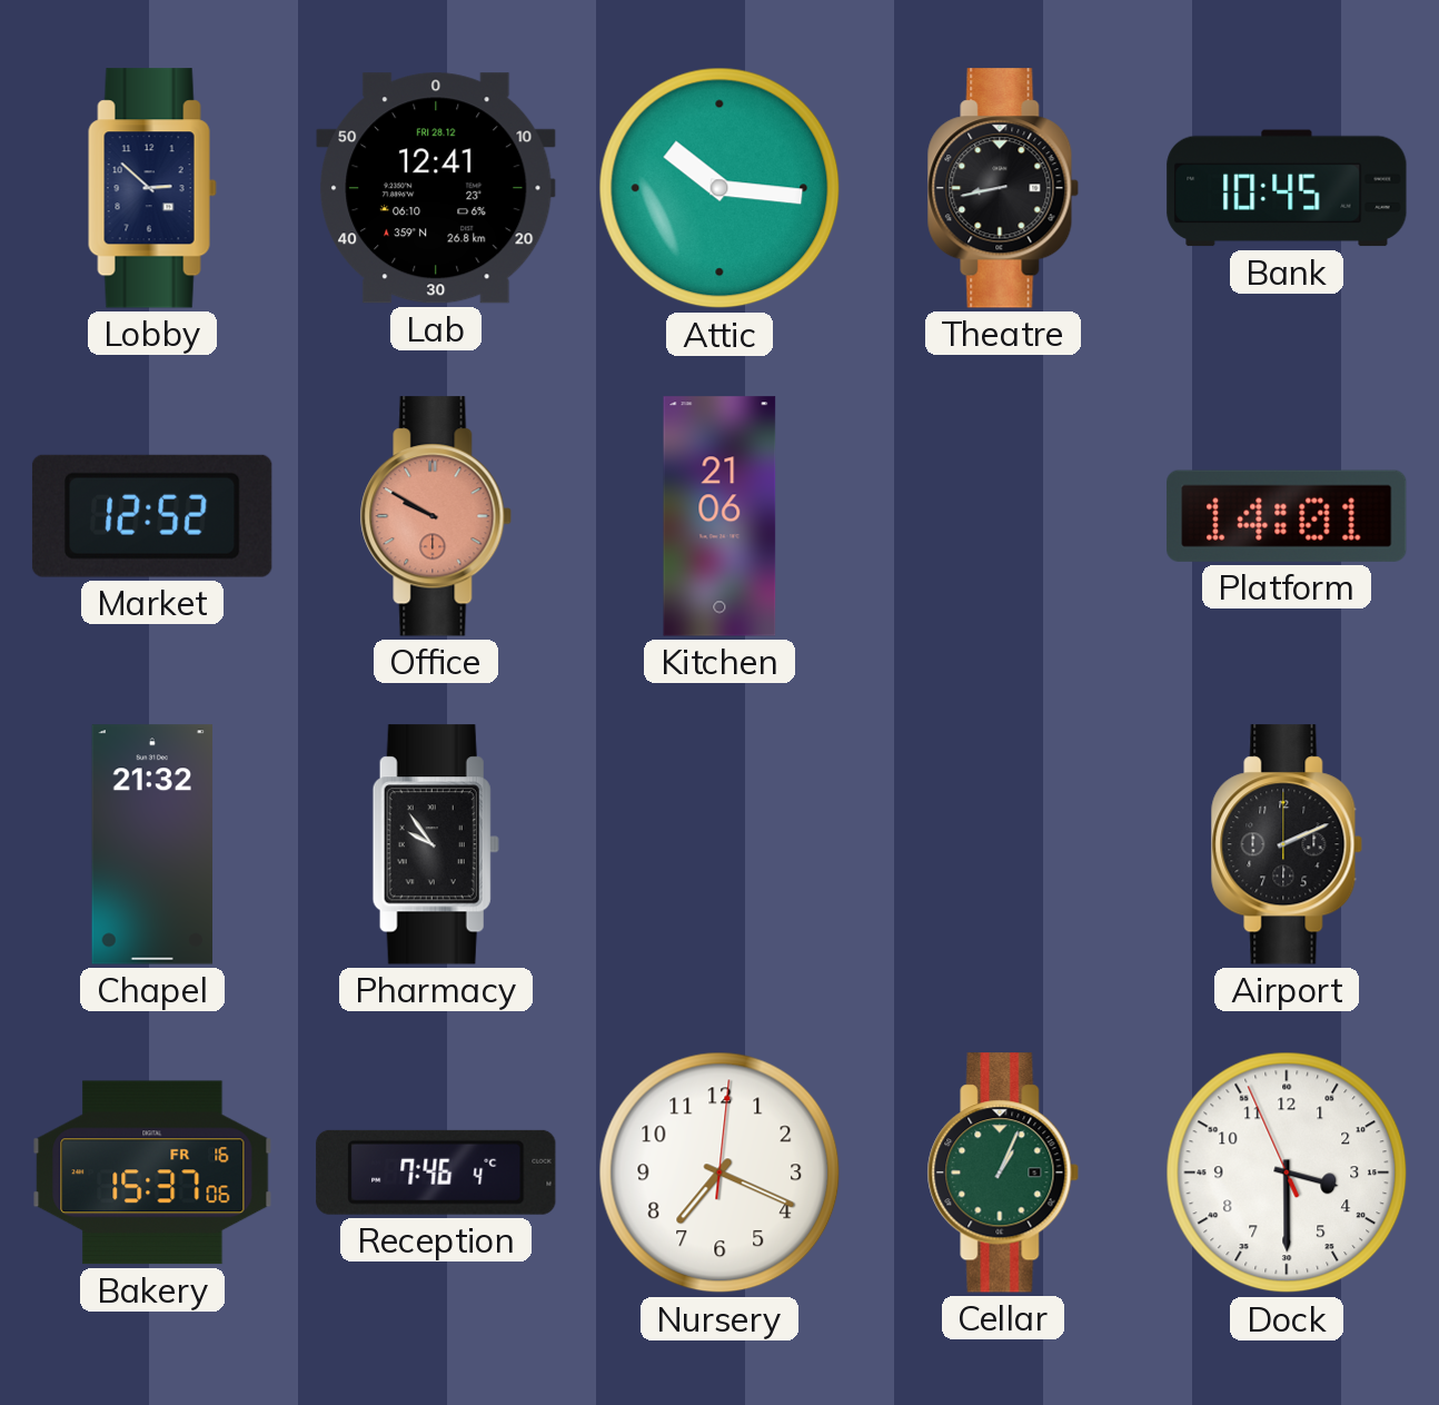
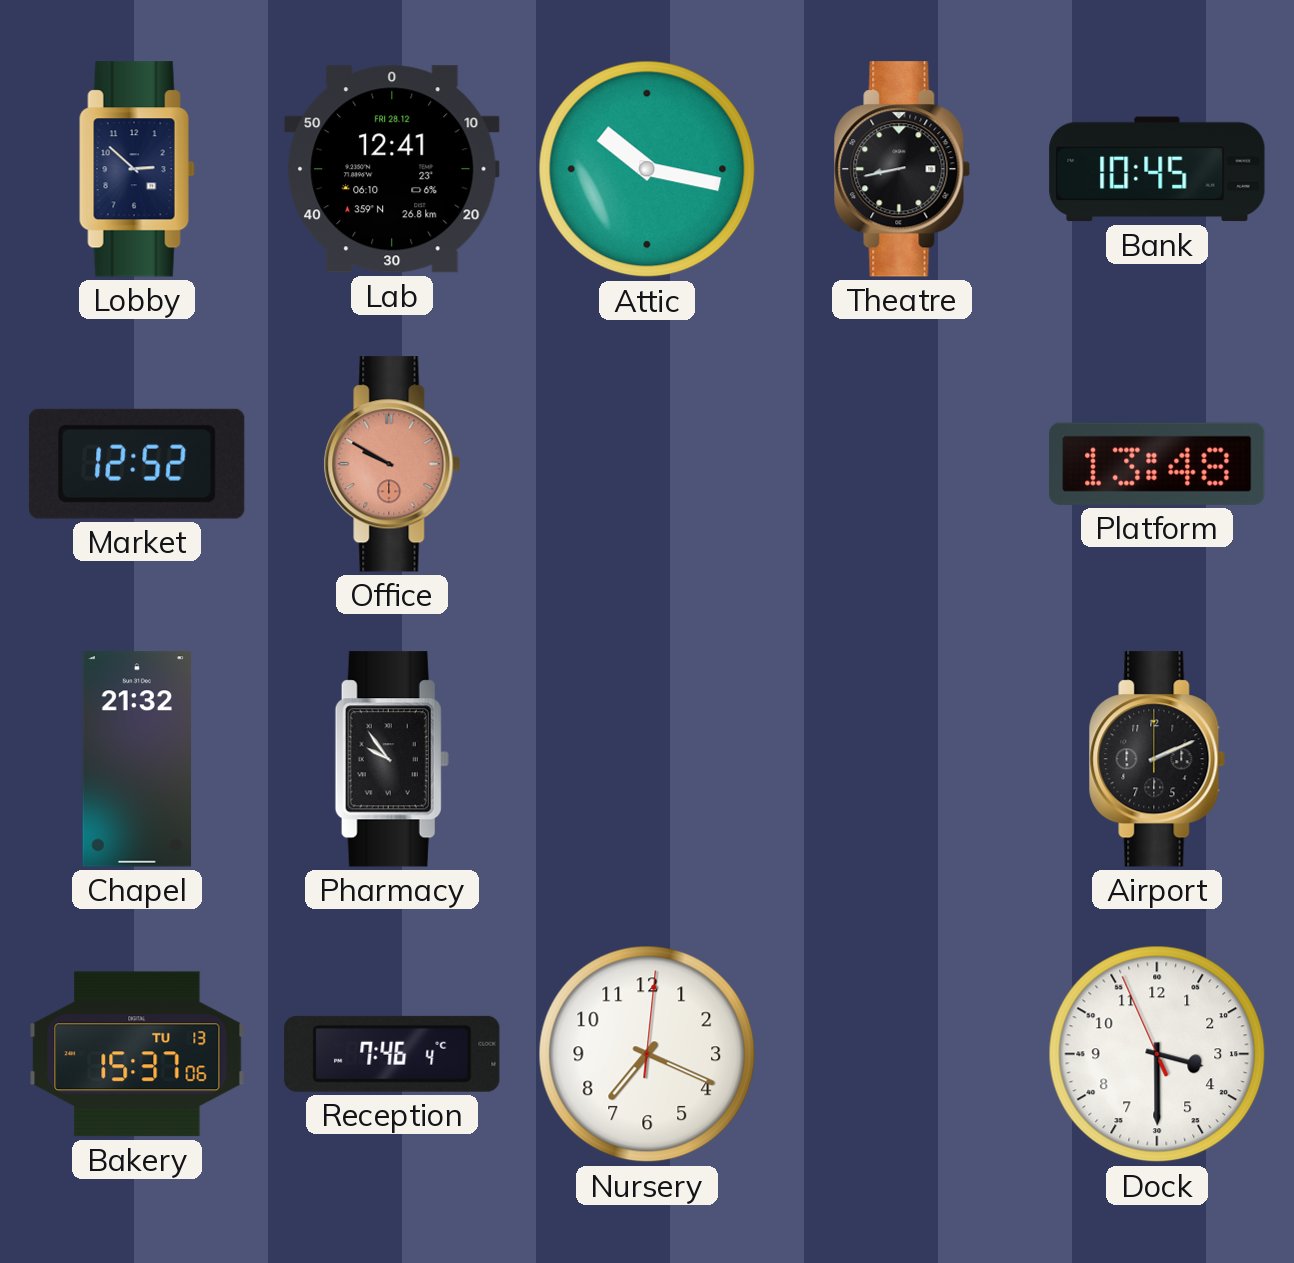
Attic: 10:16 -> 10:17 (647, 169)
Kitchen: 21:06 -> none (719, 516)
Platform: 14:01 -> 13:48 (1157, 464)
Bakery date: FR 16 -> TU 13 (137, 1054)
Cellar: 1:04 -> none (1003, 1173)
